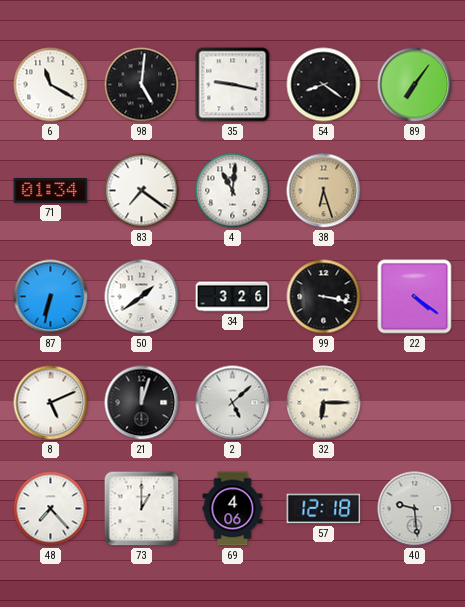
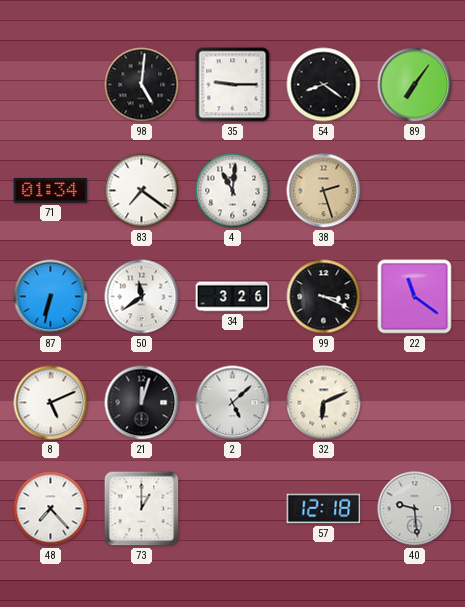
6: 11:20 -> none (51, 85)
35: 9:17 -> 9:15 (233, 85)
38: 6:27 -> 2:27 (324, 191)
50: 1:39 -> 11:39 (142, 297)
99: 3:17 -> 3:19 (324, 297)
22: 4:21 -> 11:21 (415, 297)
32: 6:15 -> 6:11 (324, 403)
69: 4:06 -> none (233, 509)
